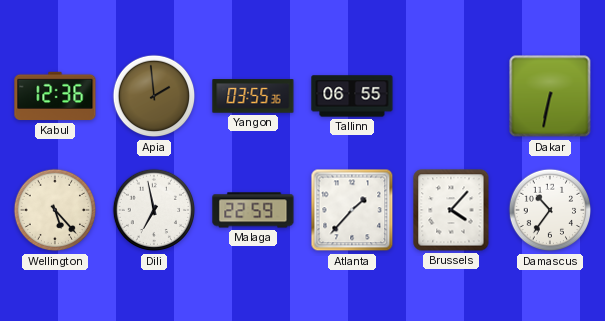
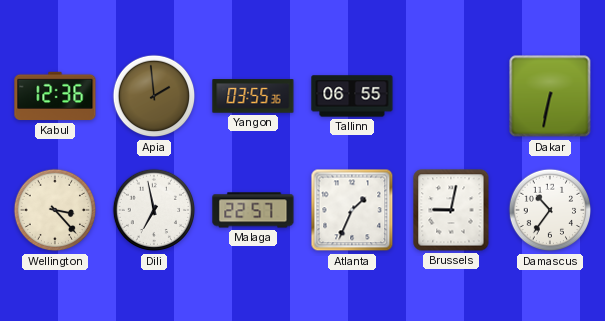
Wellington: 5:23 -> 3:23 (55, 210)
Malaga: 22:59 -> 22:57 (253, 210)
Atlanta: 1:37 -> 1:34 (352, 210)
Brussels: 4:07 -> 9:02 (451, 210)
